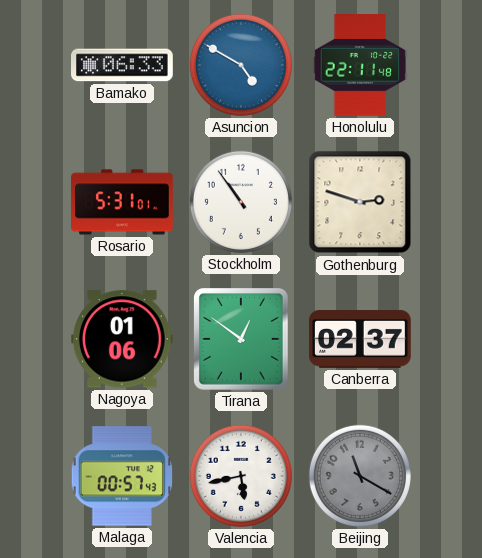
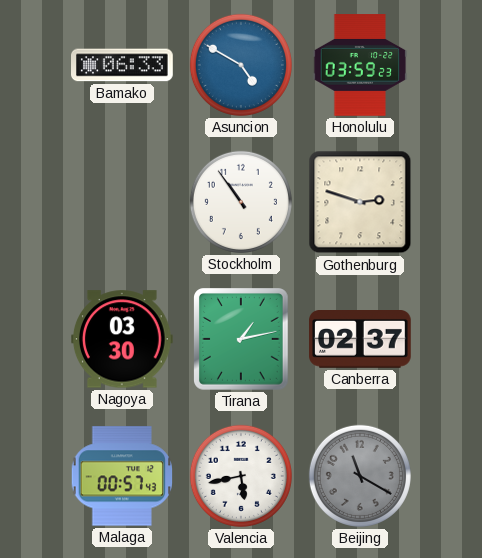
Honolulu: 22:11 -> 03:59 (360, 65)
Rosario: 5:31 -> none (122, 202)
Nagoya: 01:06 -> 03:30 (123, 339)
Tirana: 12:51 -> 1:13 (242, 340)
